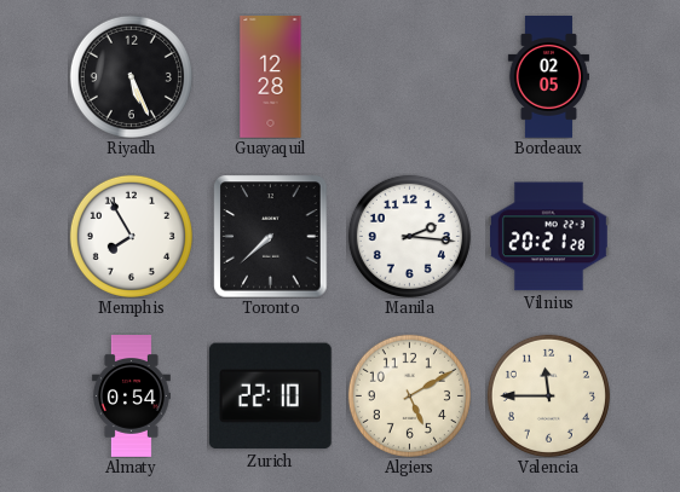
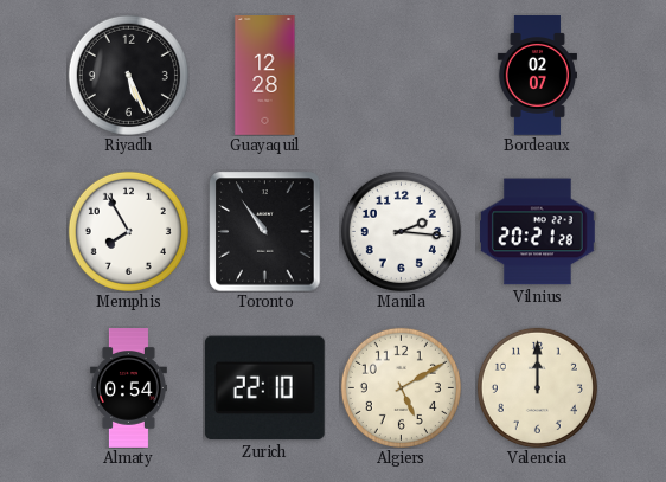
Bordeaux: 02:05 -> 02:07 (537, 76)
Toronto: 7:38 -> 10:54 (265, 231)
Valencia: 11:45 -> 12:00 (537, 387)
